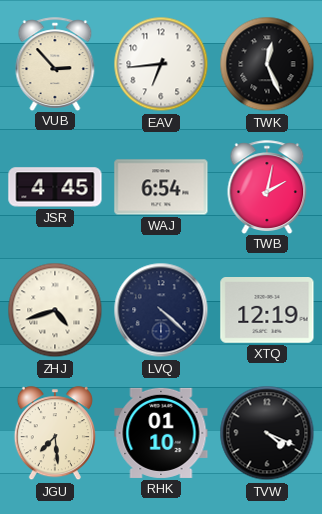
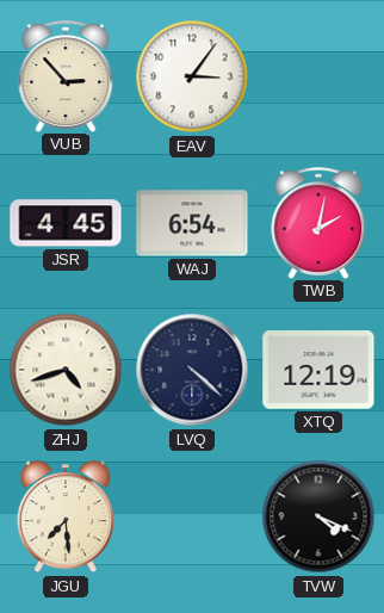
EAV: 6:44 -> 3:06 (192, 76)
TWK: 12:26 -> none (267, 64)
RHK: 01:10 -> none (161, 433)
